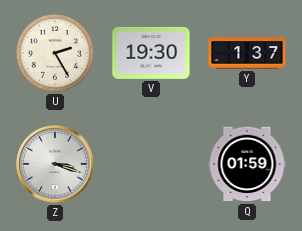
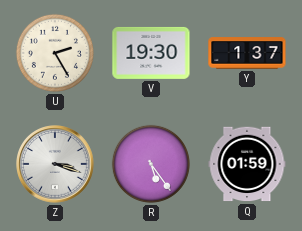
R: none -> 5:24 (151, 164)
